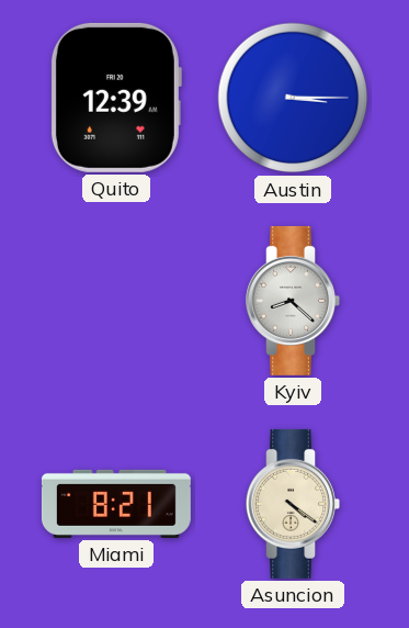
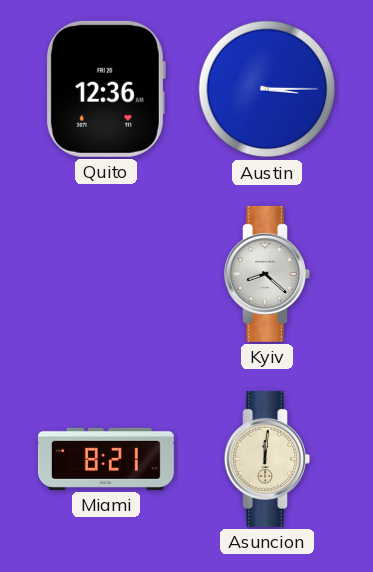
Quito: 12:39 -> 12:36 (105, 89)
Asuncion: 4:21 -> 12:01 (267, 459)
